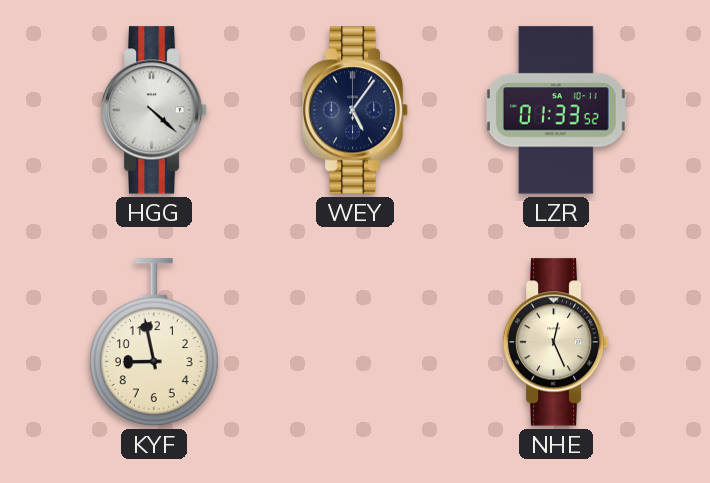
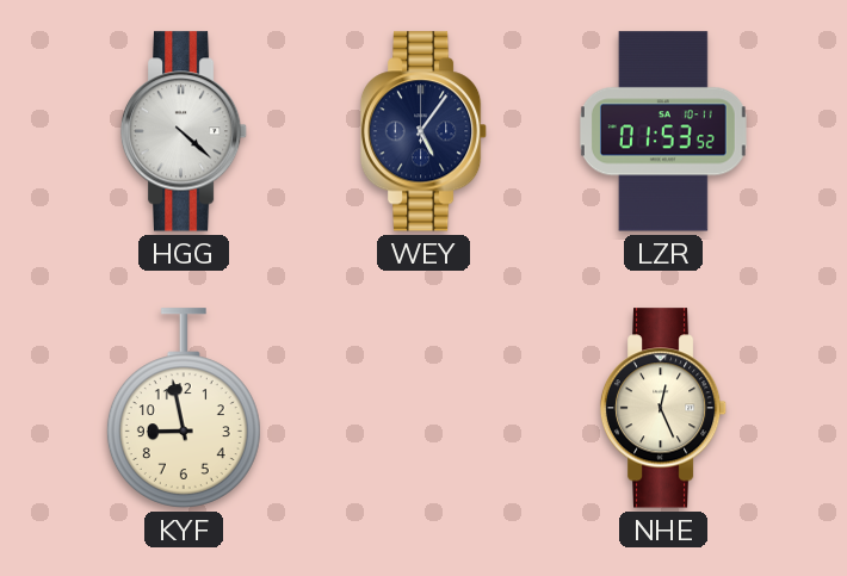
LZR: 01:33 -> 01:53 (663, 131)
